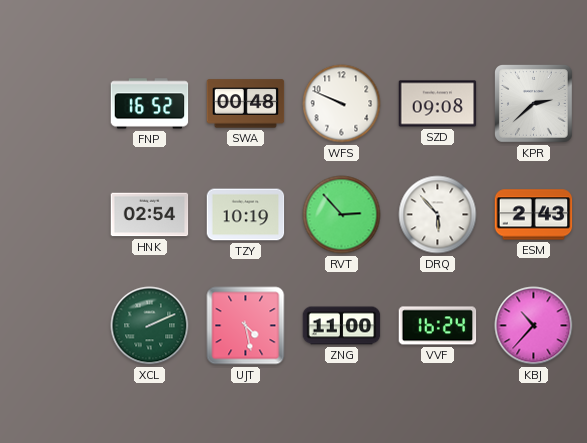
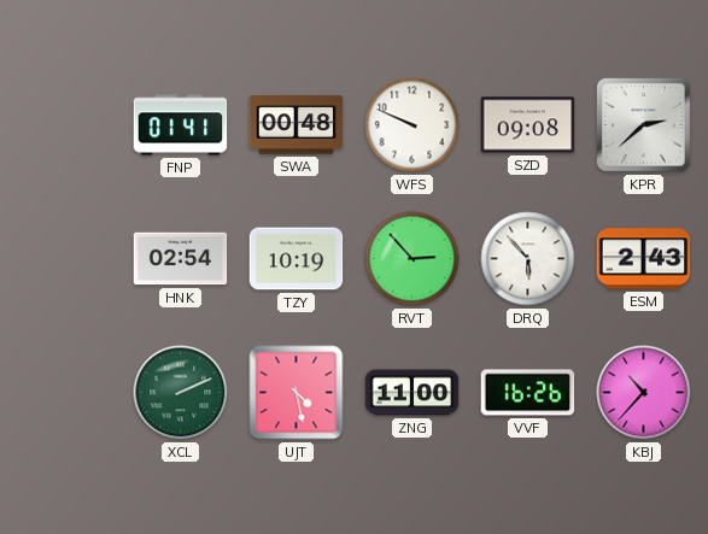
FNP: 16:52 -> 01:41 (181, 125)
VVF: 16:24 -> 16:26 (528, 393)
